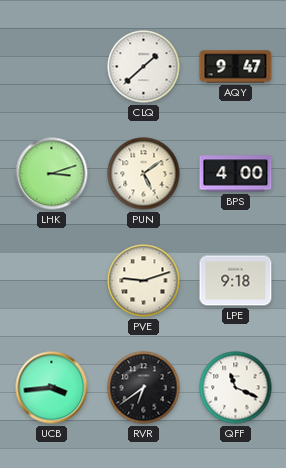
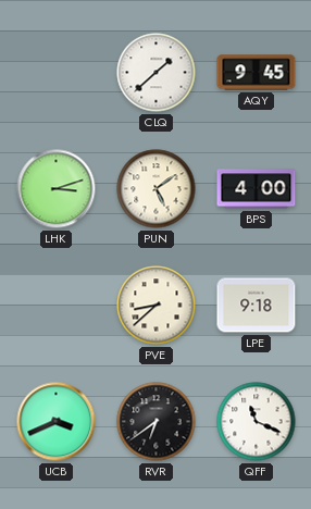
AQY: 9:47 -> 9:45 (257, 73)
PVE: 9:12 -> 8:38 (157, 306)
UCB: 3:44 -> 3:41 (57, 422)
